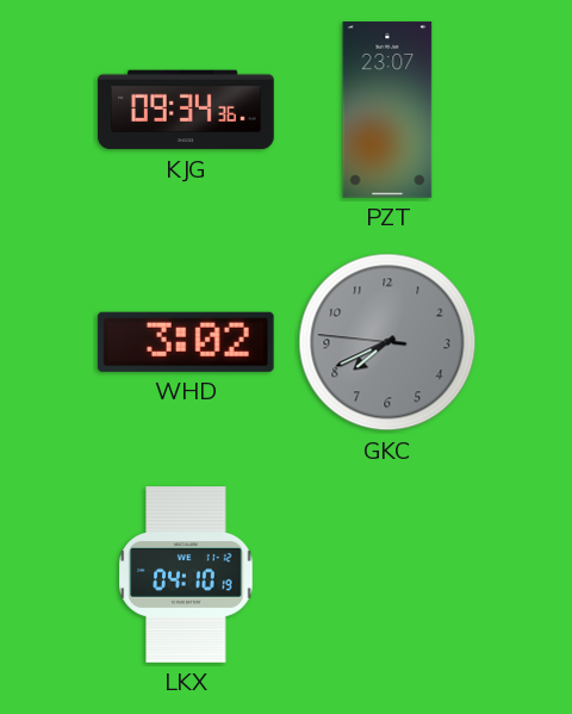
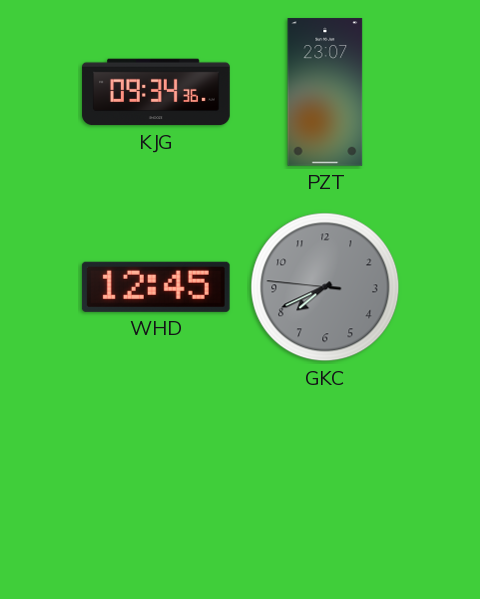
WHD: 3:02 -> 12:45 (156, 287)
LKX: 04:10 -> none (186, 575)
